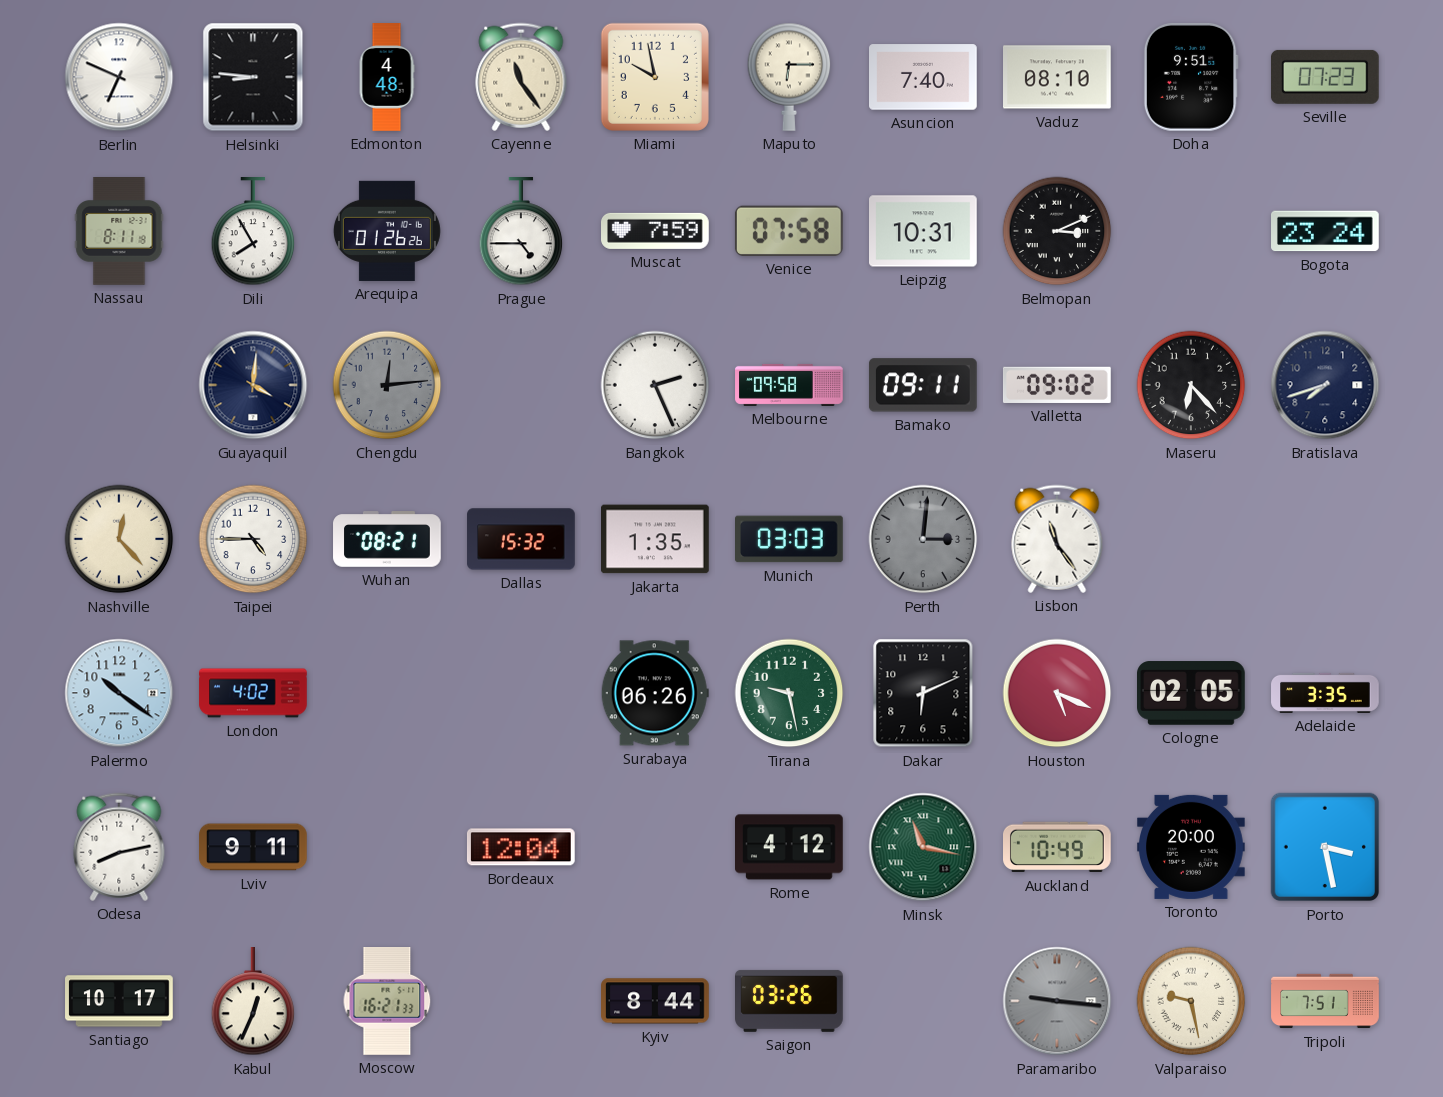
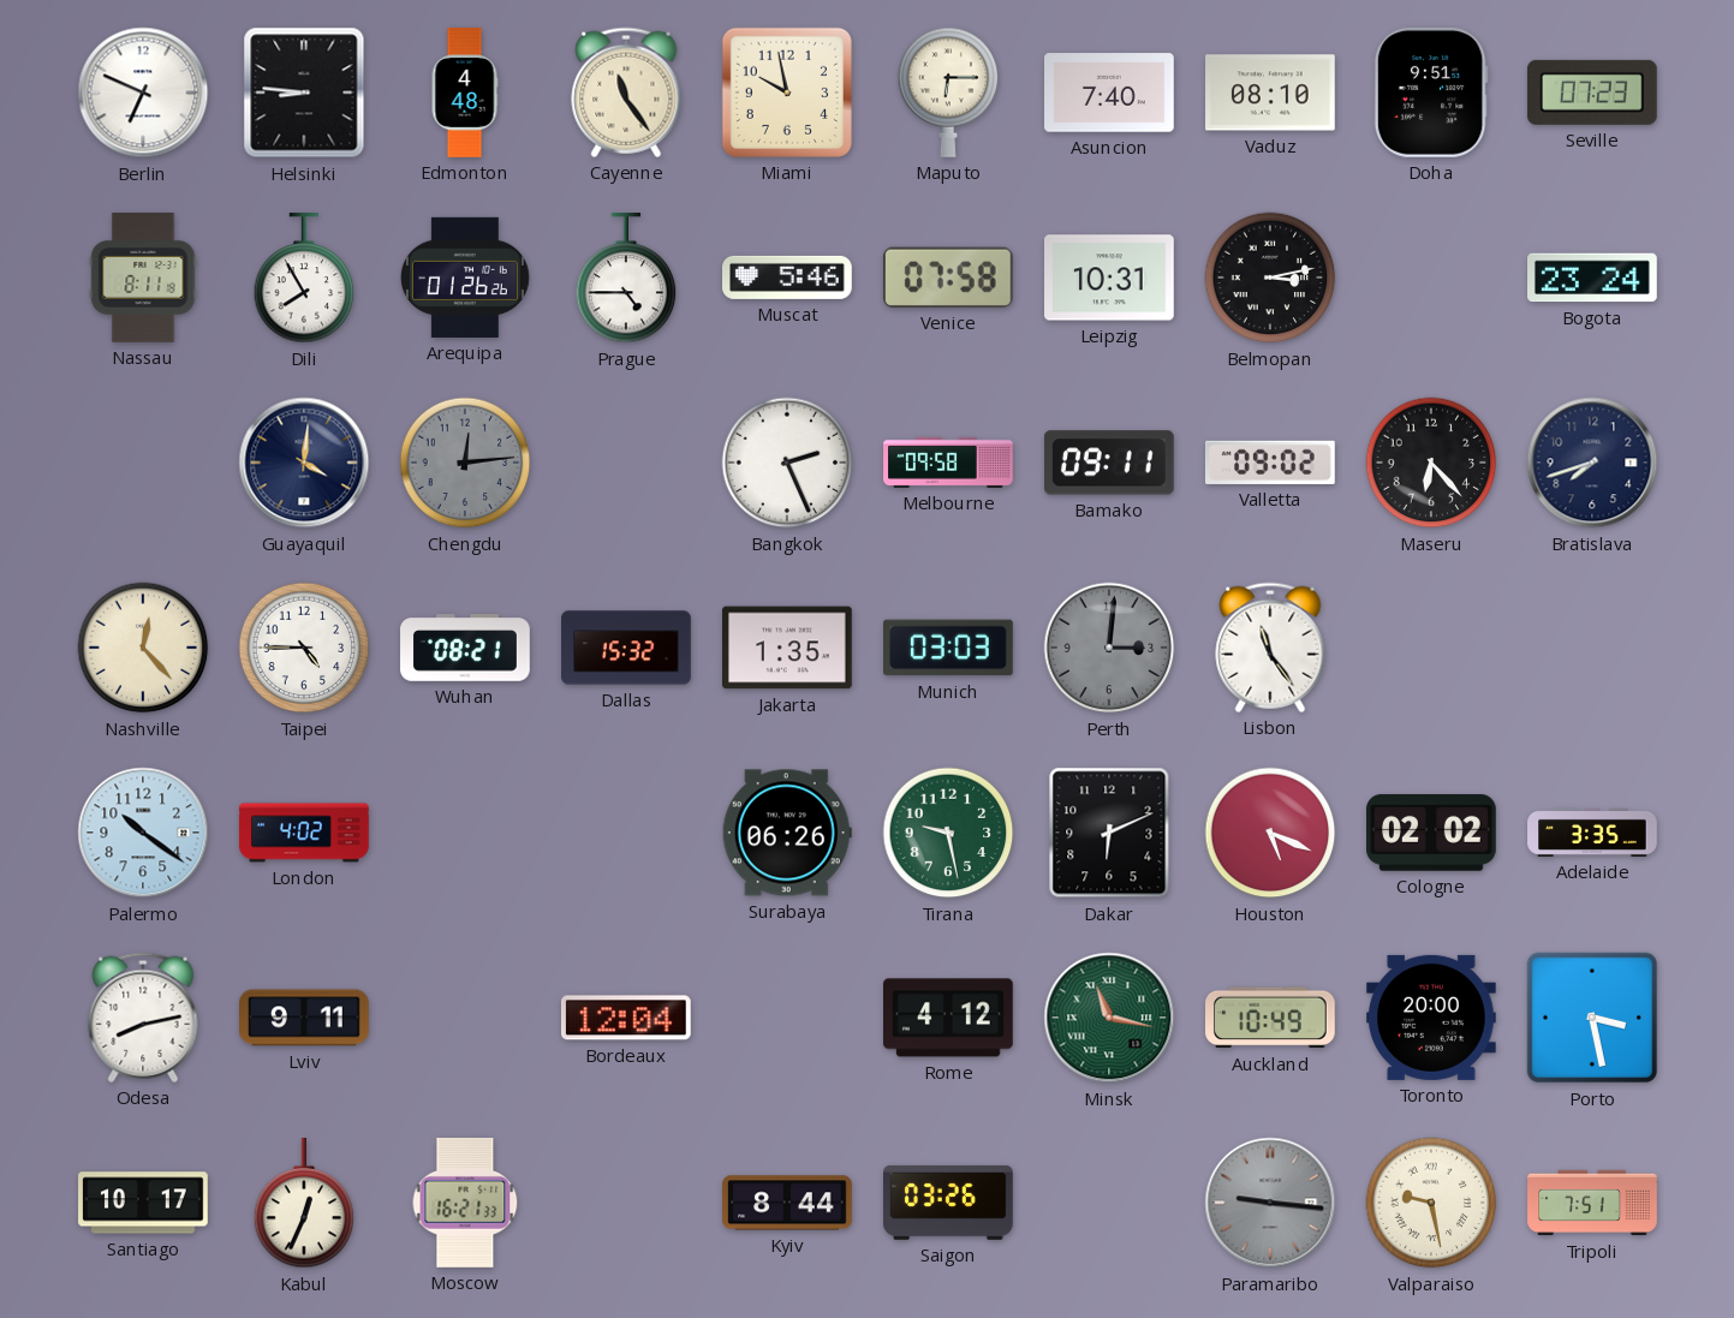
Muscat: 7:59 -> 5:46 (788, 278)
Belmopan: 3:11 -> 3:13 (1270, 278)
Cologne: 02:05 -> 02:02 (1432, 833)
